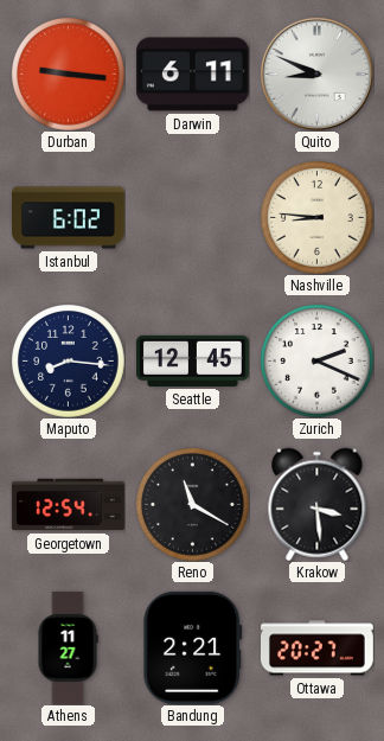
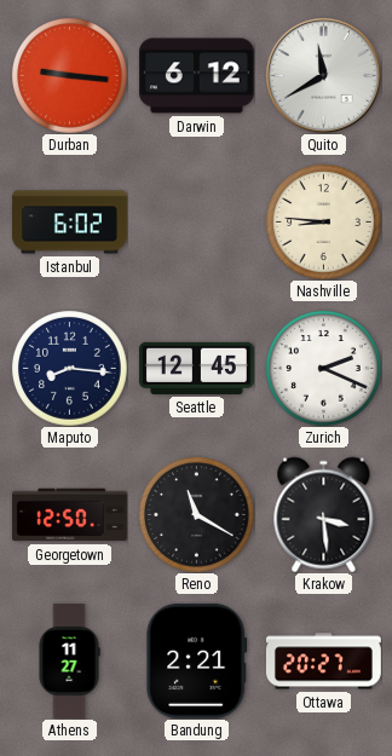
Darwin: 6:11 -> 6:12 (196, 76)
Quito: 8:49 -> 11:40 (323, 75)
Georgetown: 12:54 -> 12:50 (69, 515)
